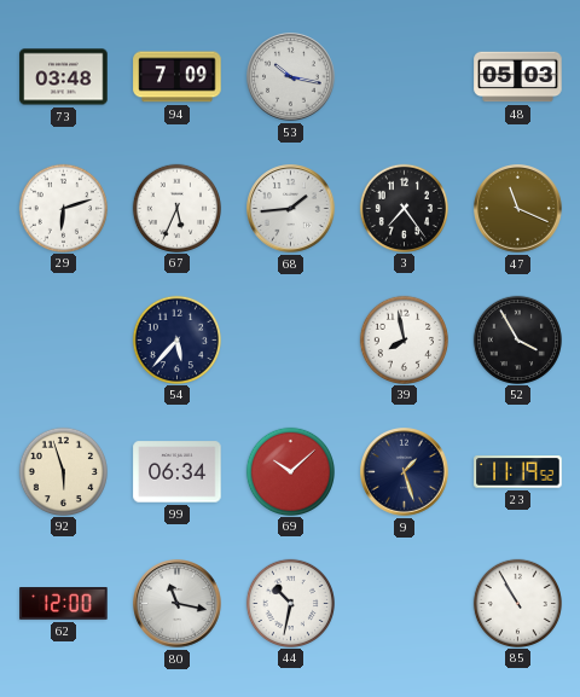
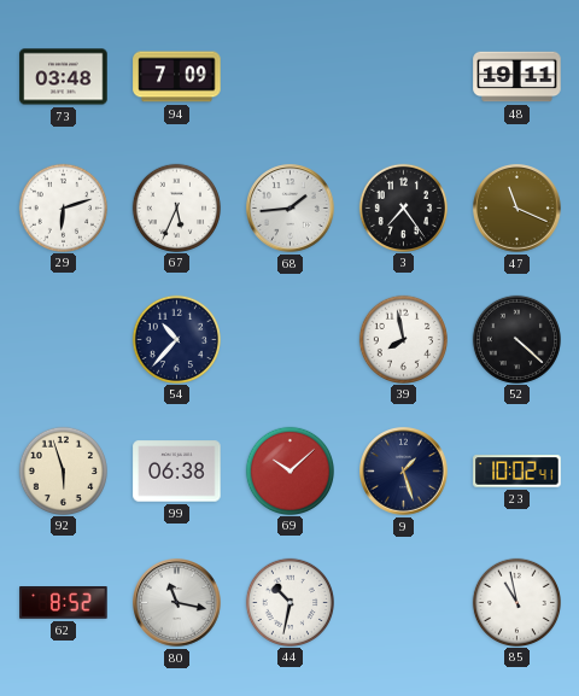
53: 10:17 -> none (291, 77)
48: 05:03 -> 19:11 (517, 77)
54: 5:37 -> 10:37 (176, 339)
52: 3:55 -> 4:22 (516, 339)
99: 06:34 -> 06:38 (177, 472)
23: 11:19 -> 10:02 (517, 472)
62: 12:00 -> 8:52 (64, 603)
85: 10:55 -> 10:58 (516, 602)
